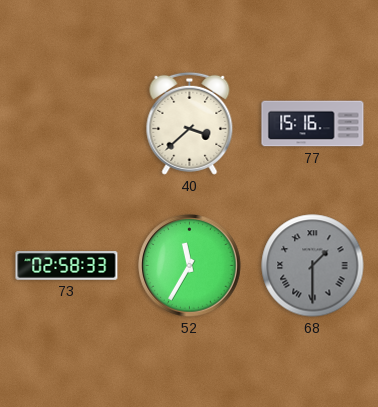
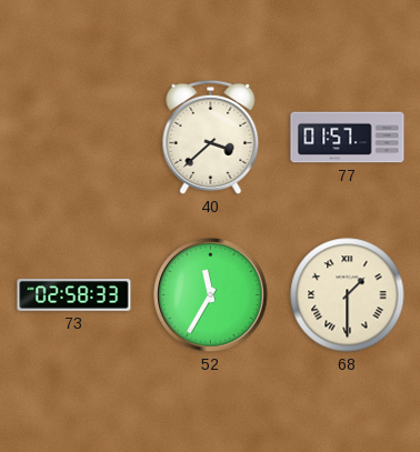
77: 15:16 -> 01:57 (348, 138)
68 dial: grey -> cream (348, 295)
